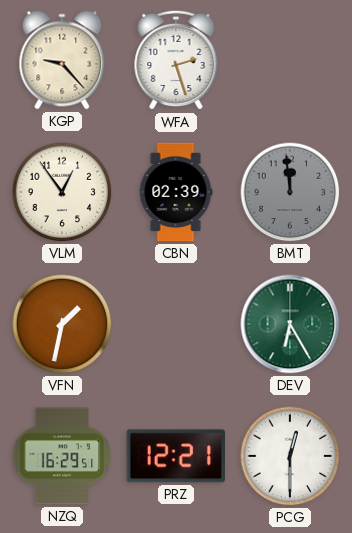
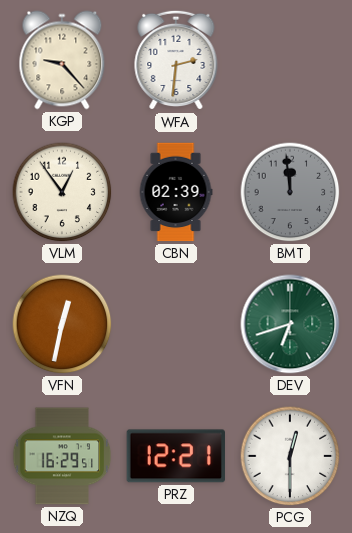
WFA: 2:27 -> 2:31 (176, 60)
VFN: 1:32 -> 12:32 (62, 324)
DEV: 6:25 -> 6:42 (290, 324)
